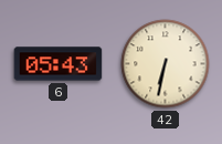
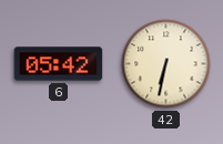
6: 05:43 -> 05:42 (59, 64)
